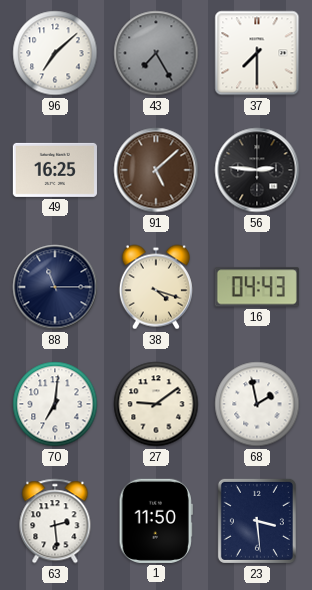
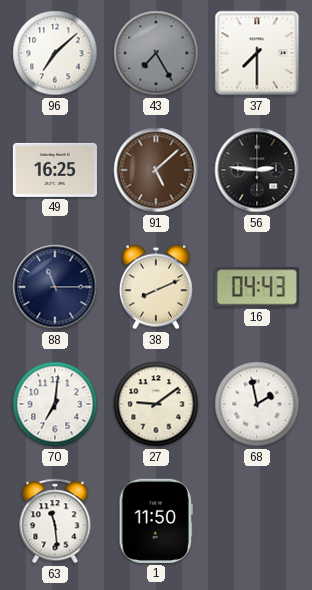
38: 4:18 -> 8:11 (156, 287)
63: 2:29 -> 11:29 (55, 521)
23: 3:29 -> none (257, 521)
